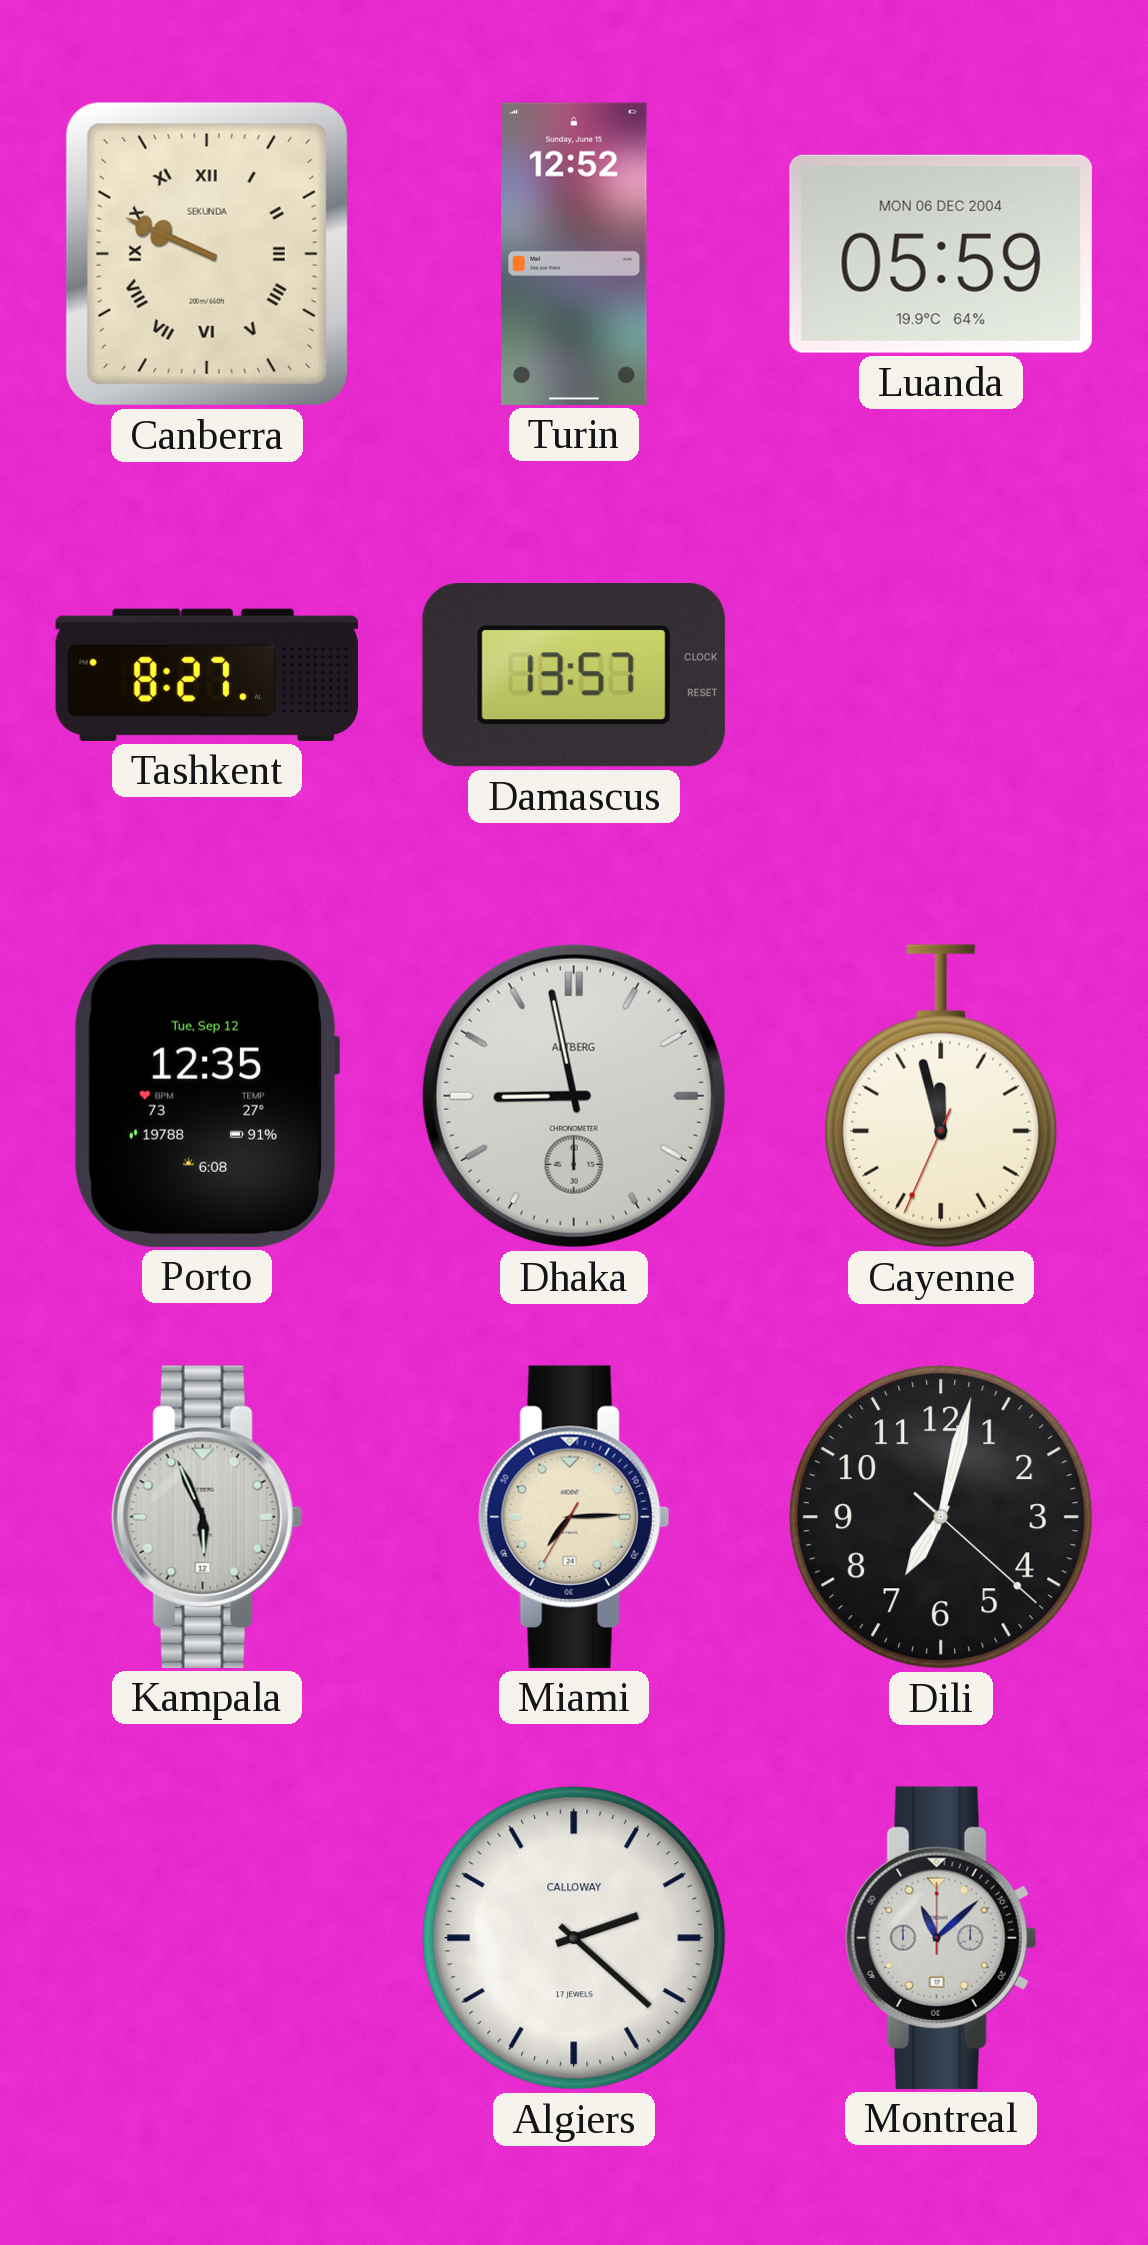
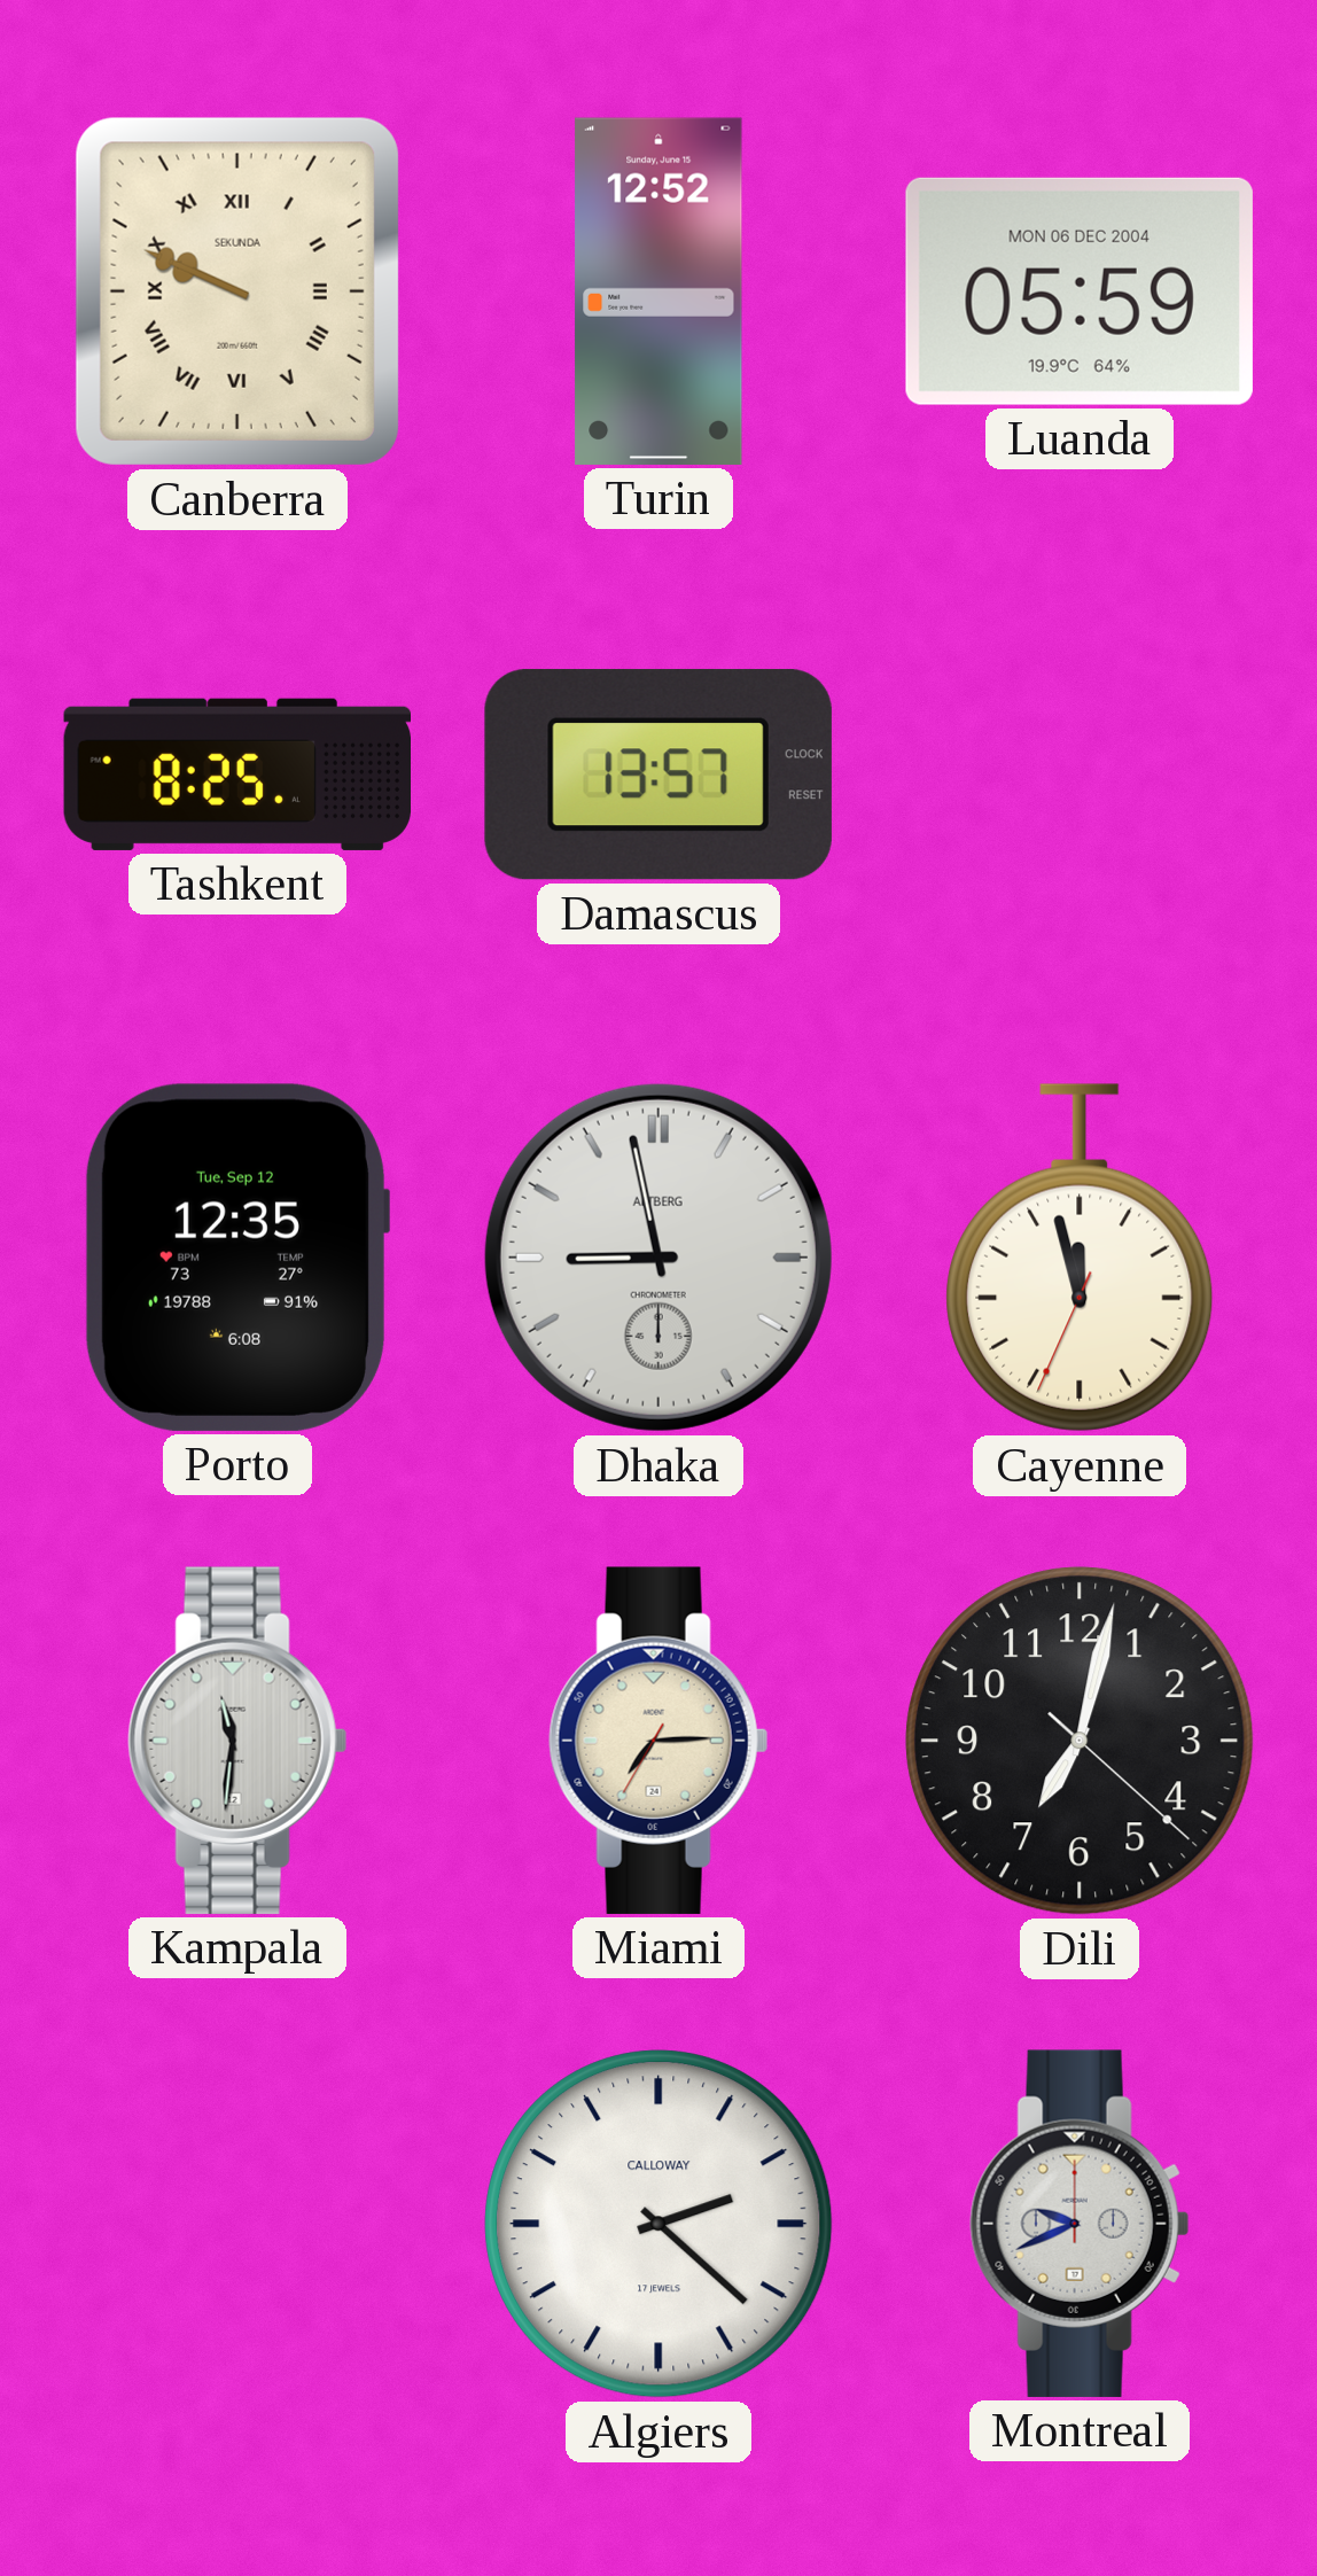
Tashkent: 8:27 -> 8:25 (236, 775)
Kampala: 5:56 -> 11:31 (237, 1741)
Montreal: 11:08 -> 9:41 (1080, 2224)
